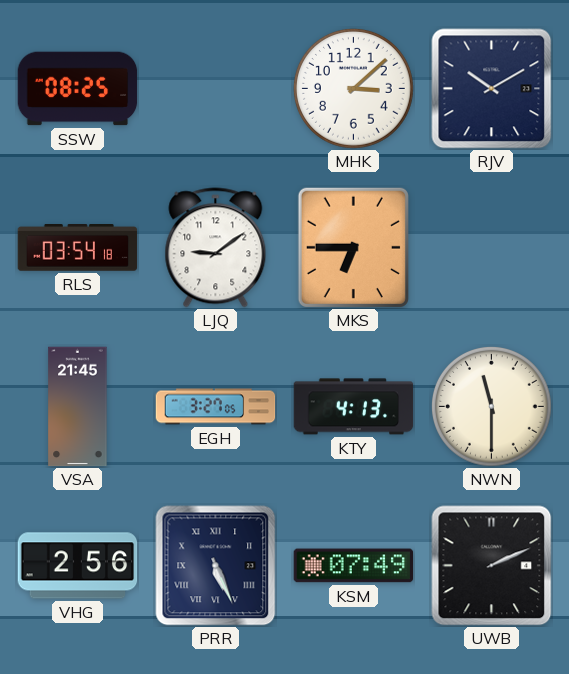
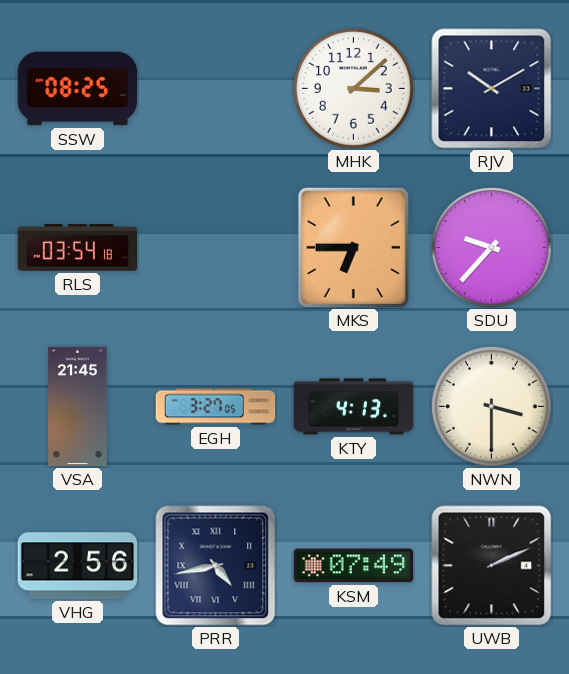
LJQ: 9:09 -> none (216, 248)
SDU: none -> 9:37 (492, 248)
NWN: 11:30 -> 3:30 (492, 407)
PRR: 5:26 -> 4:43 (216, 566)
